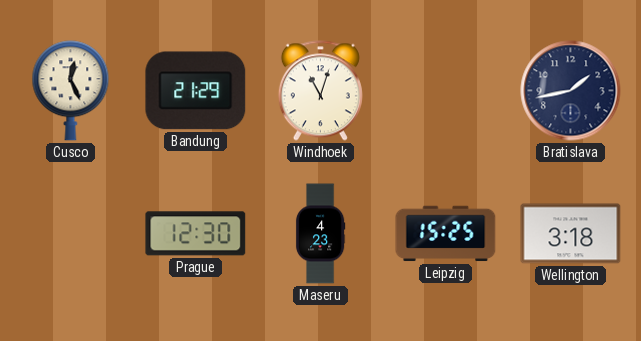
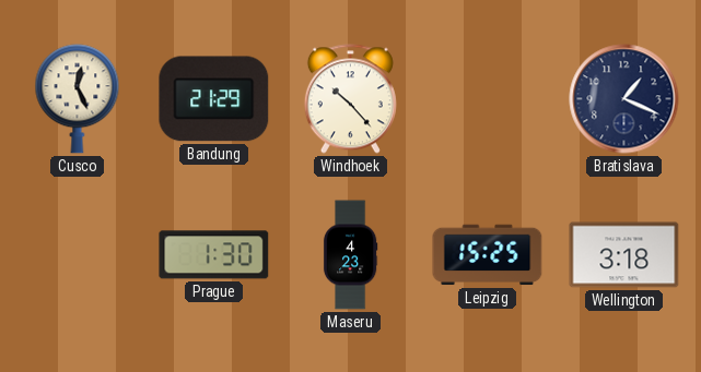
Windhoek: 11:03 -> 10:23 (350, 99)
Bratislava: 1:43 -> 1:19 (624, 99)
Prague: 12:30 -> 1:30 (214, 255)
